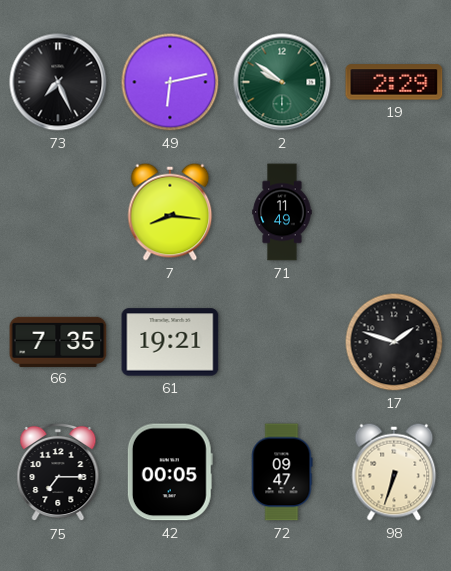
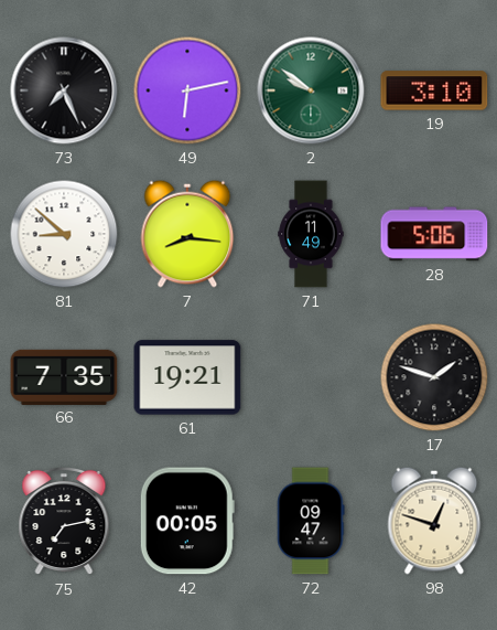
19: 2:29 -> 3:10 (434, 90)
81: none -> 8:52 (64, 234)
28: none -> 5:06 (434, 234)
75: 7:15 -> 7:13 (64, 521)
98: 6:33 -> 12:48 (434, 521)
